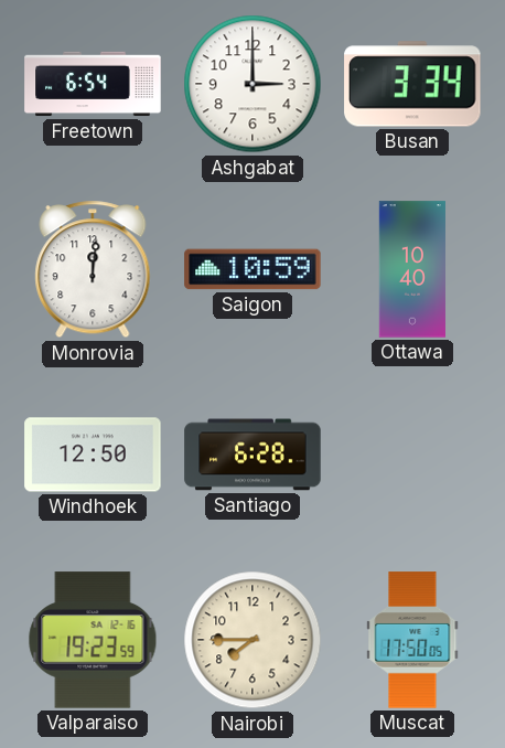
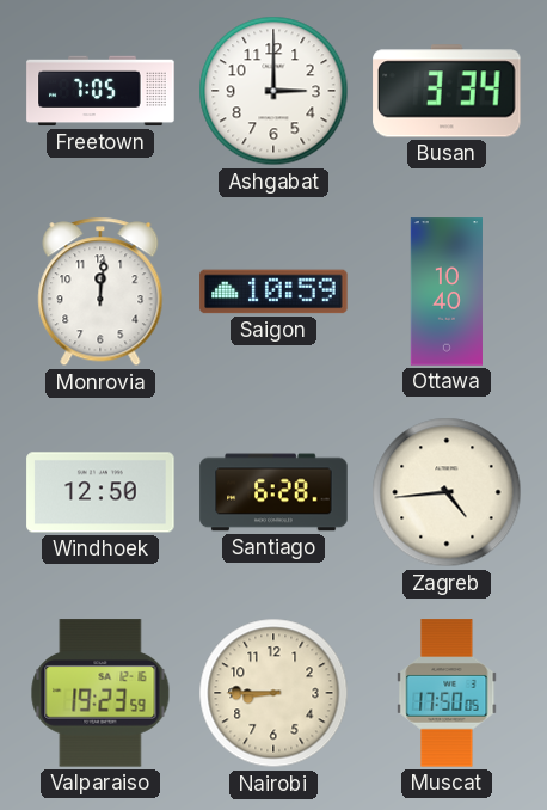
Freetown: 6:54 -> 7:05 (100, 91)
Zagreb: none -> 4:44 (447, 492)
Nairobi: 7:45 -> 8:45 (273, 693)
